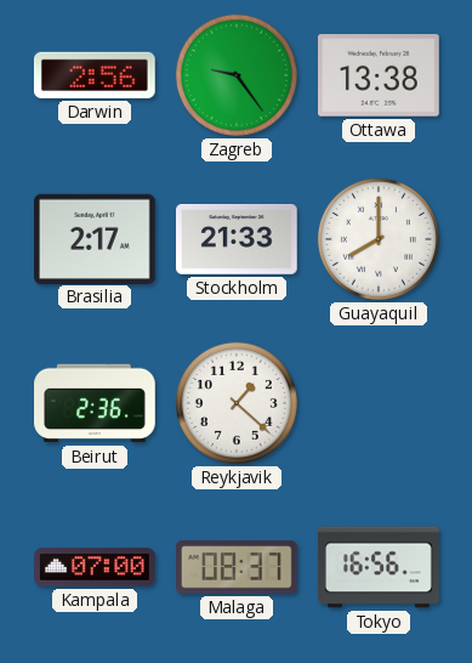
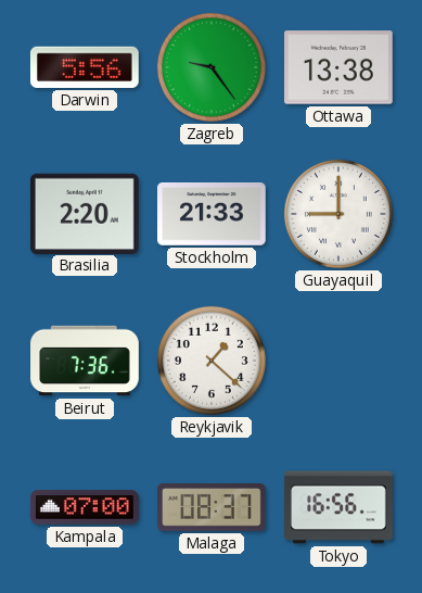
Darwin: 2:56 -> 5:56 (85, 67)
Brasilia: 2:17 -> 2:20 (86, 213)
Guayaquil: 8:00 -> 9:00 (338, 214)
Beirut: 2:36 -> 7:36 (85, 361)
